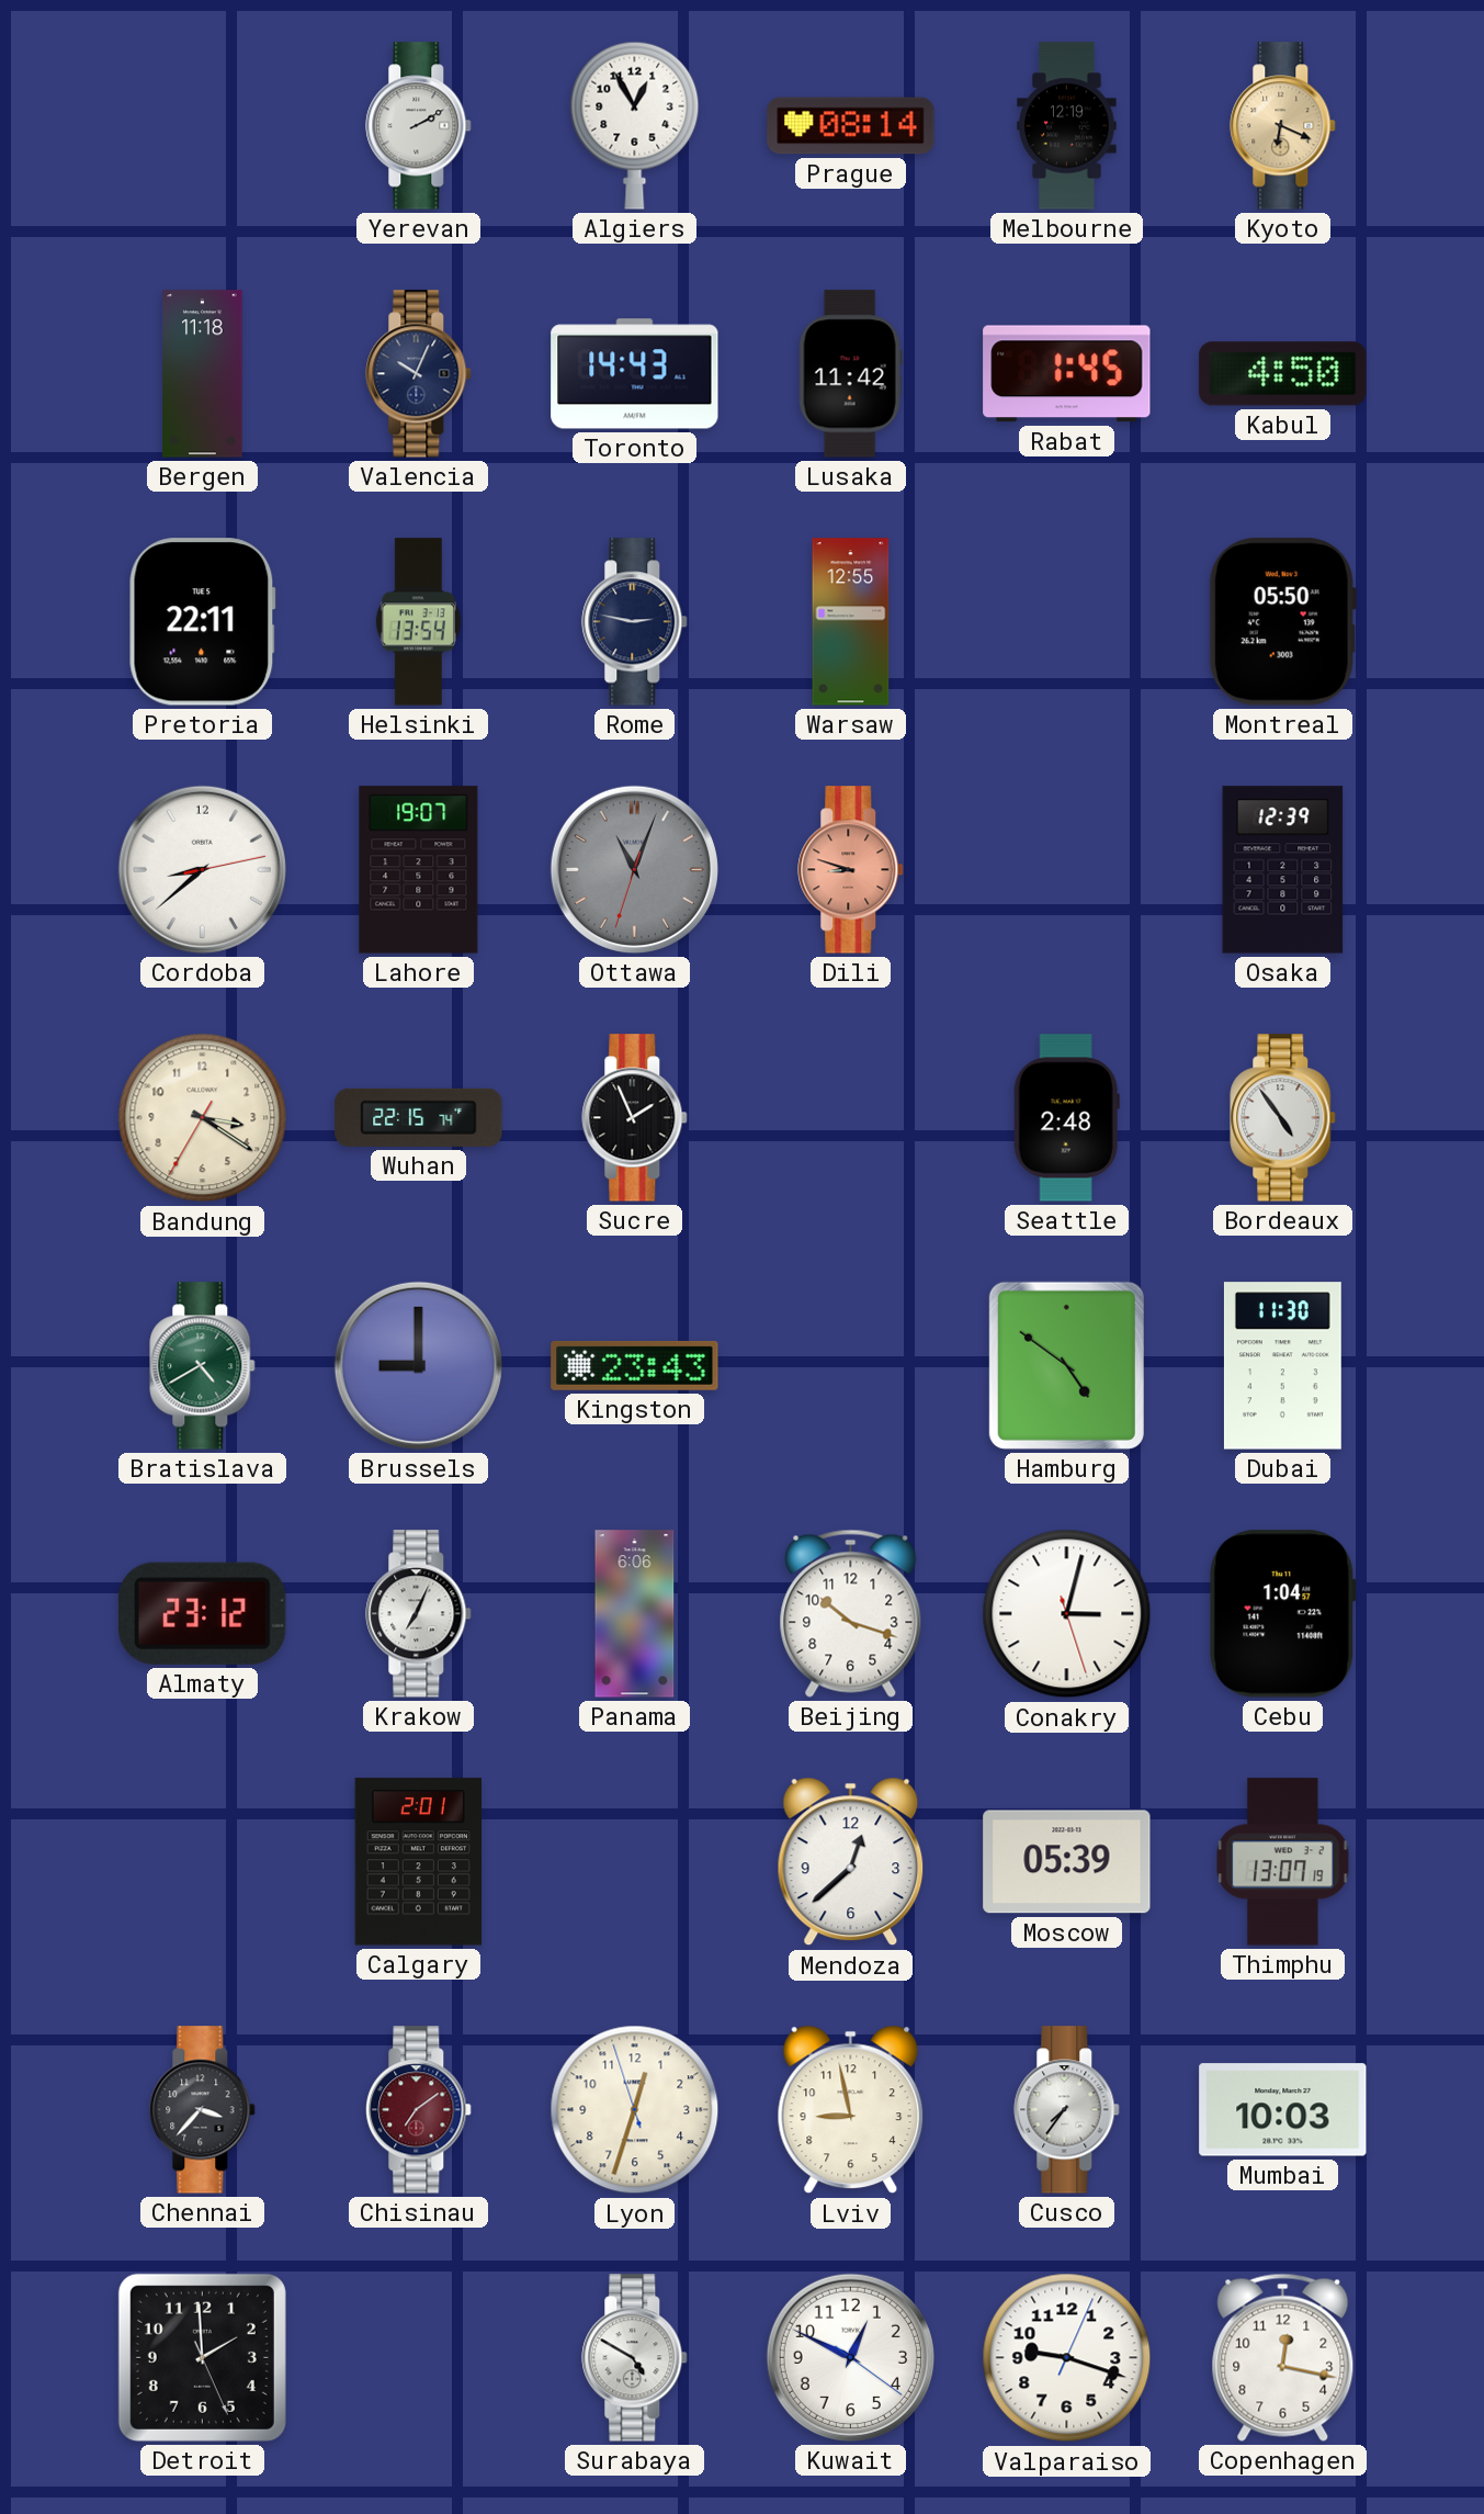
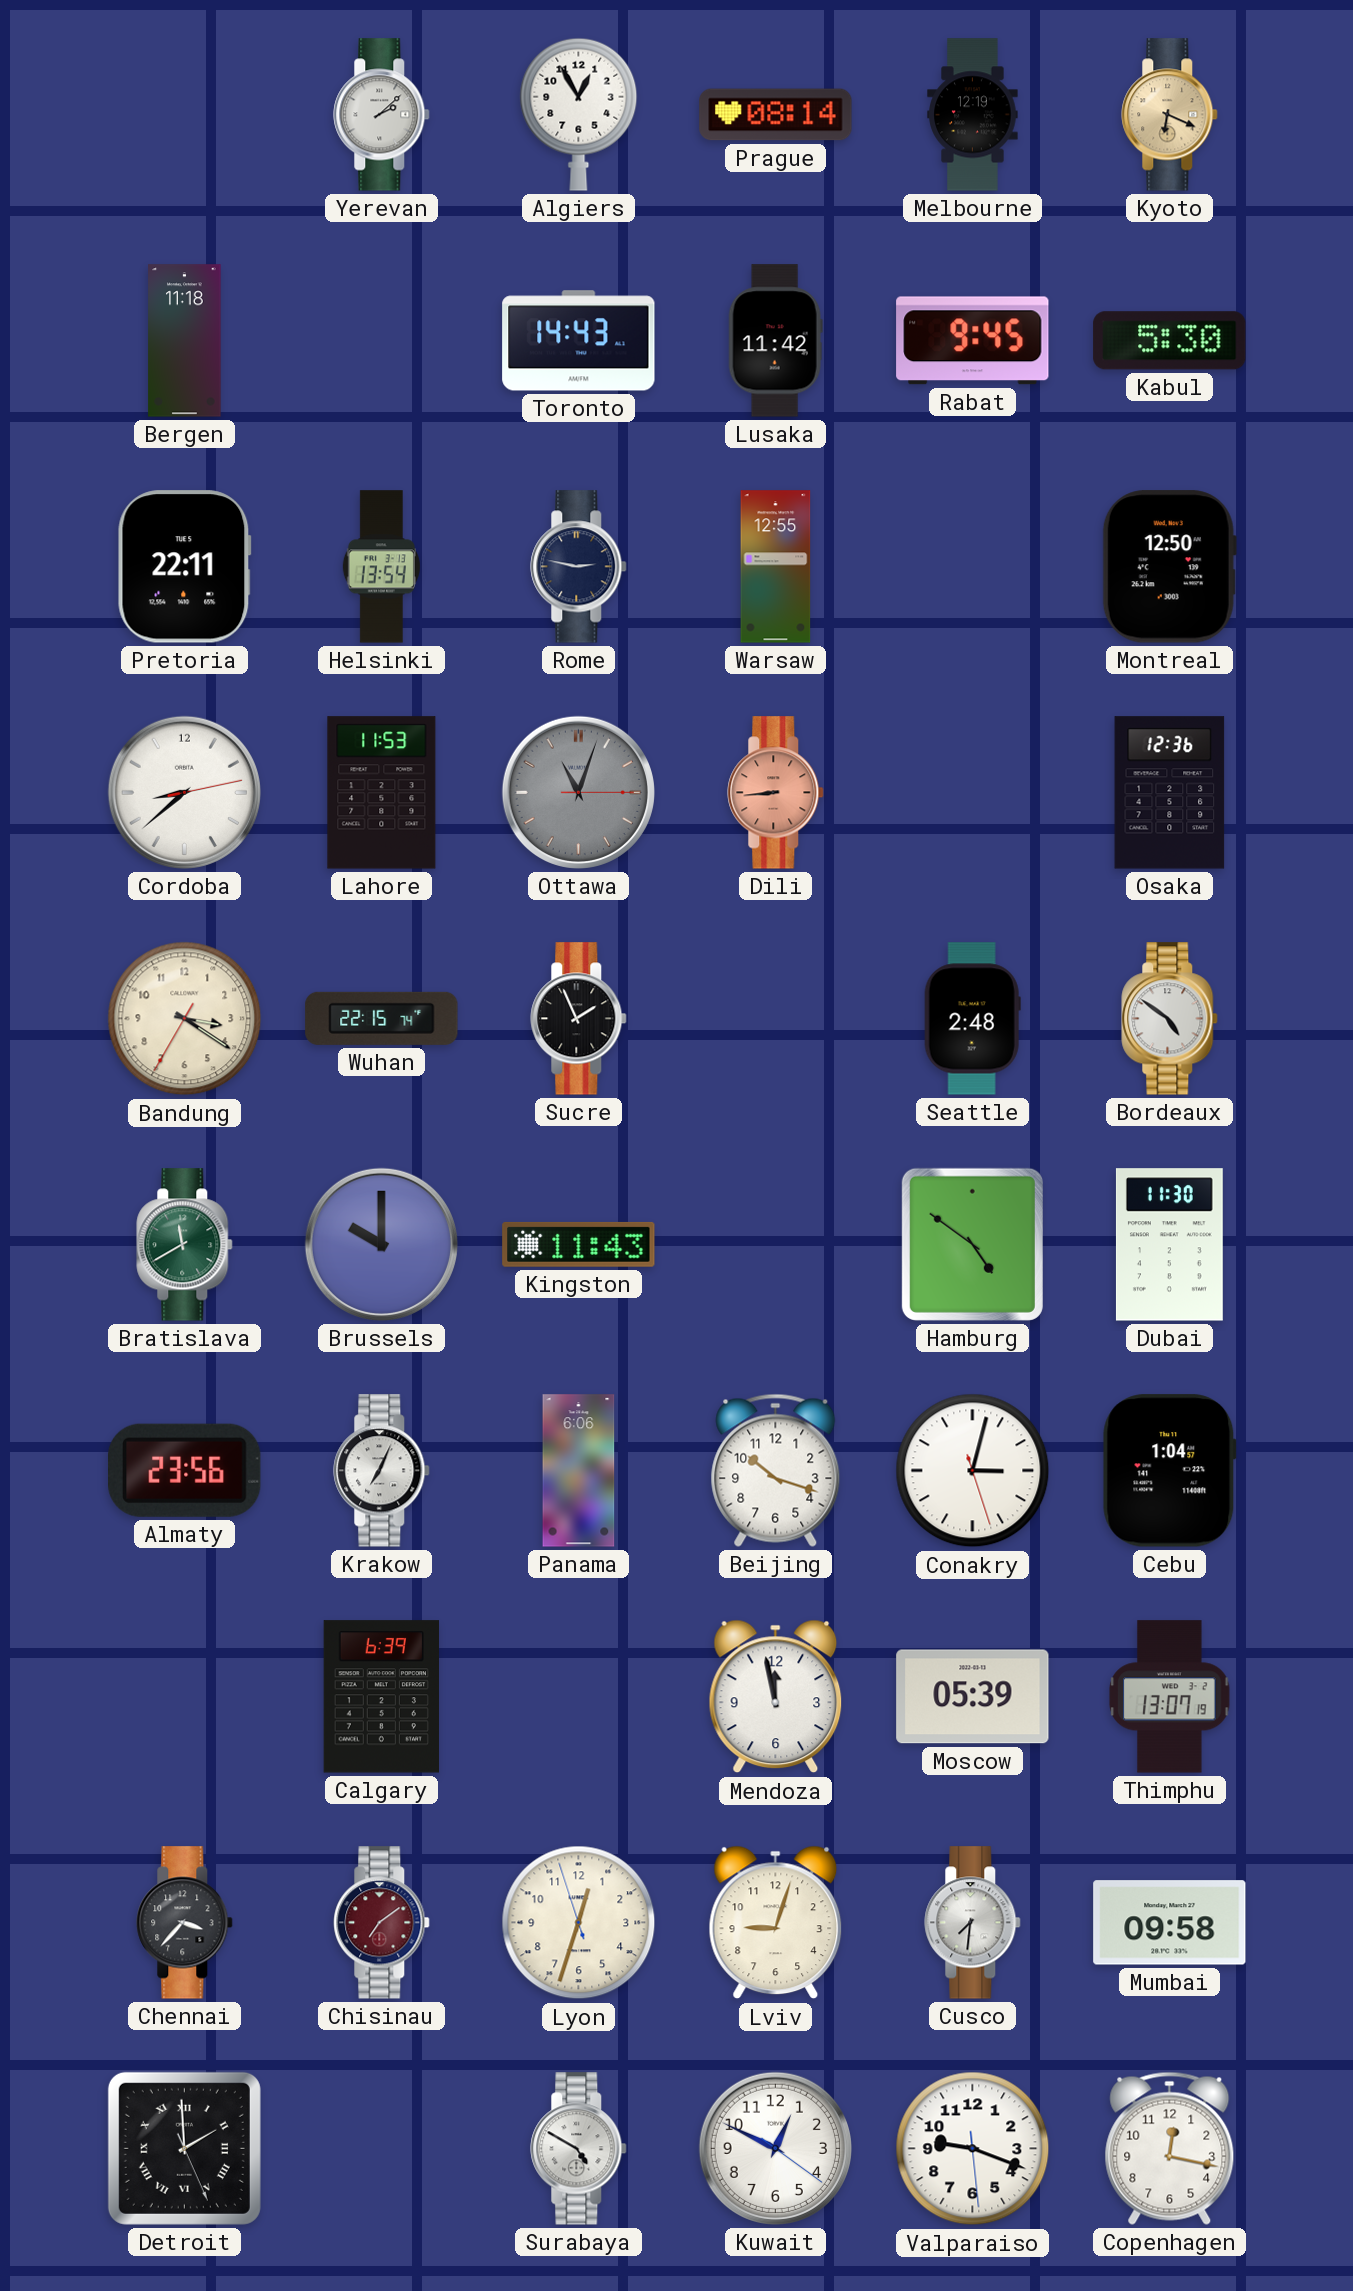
Yerevan: 2:10 -> 2:08 (382, 115)
Valencia: 10:04 -> none (419, 374)
Rabat: 1:45 -> 9:45 (973, 341)
Kabul: 4:50 -> 5:30 (1170, 341)
Montreal: 05:50 -> 12:50 (1169, 567)
Lahore: 19:07 -> 11:53 (382, 793)
Ottawa: 11:03:33 -> 11:03:15 (578, 792)
Dili: 8:48 -> 8:44 (776, 793)
Osaka: 12:39 -> 12:36 (1170, 793)
Bordeaux: 4:54 -> 4:51 (1170, 1019)
Bratislava: 4:40 -> 11:40 (185, 1245)
Brussels: 9:00 -> 10:00 (381, 1244)
Kingston: 23:43 -> 11:43 (579, 1244)
Almaty: 23:12 -> 23:56 (185, 1470)
Calgary: 2:01 -> 6:39 (381, 1697)
Mendoza: 12:38 -> 11:58 (776, 1697)
Lviv: 8:58 -> 9:03 (776, 1923)
Cusco: 7:36 -> 7:31 (973, 1923)
Mumbai: 10:03 -> 09:58 (1170, 1923)
Detroit numerals: Arabic -> Roman (184, 2148)
Valparaiso: 9:18:04 -> 9:18:29 (973, 2149)
